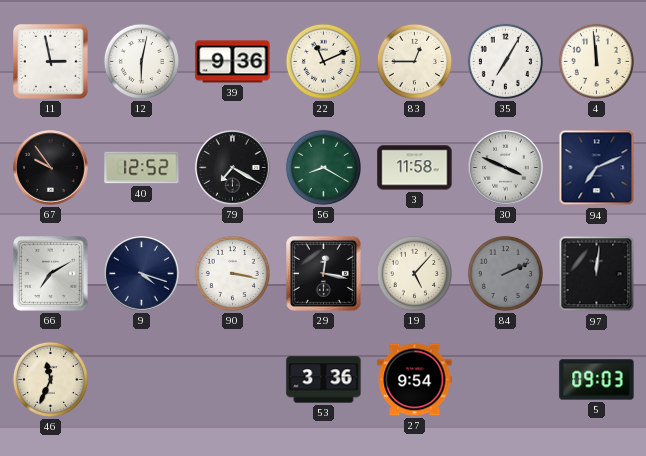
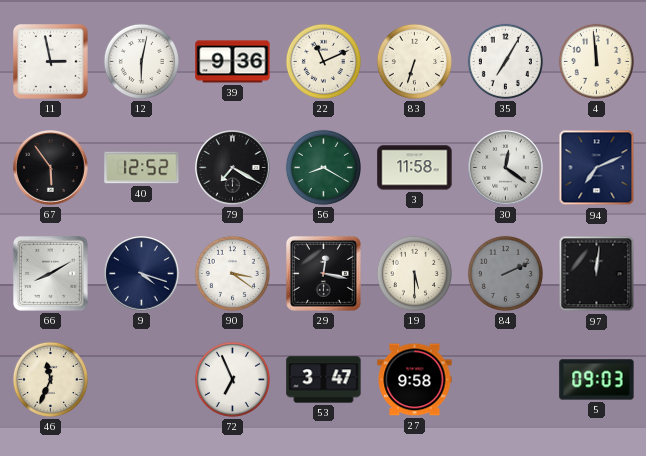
83: 12:45 -> 6:33 (414, 61)
67: 9:54 -> 5:54 (51, 168)
30: 3:49 -> 12:21 (506, 168)
66: 7:10 -> 8:10 (50, 273)
90: 3:17 -> 3:21 (232, 273)
19: 5:07 -> 5:30 (414, 273)
72: none -> 6:56 (232, 379)
53: 3:36 -> 3:47 (324, 380)
27: 9:54 -> 9:58 (415, 380)
